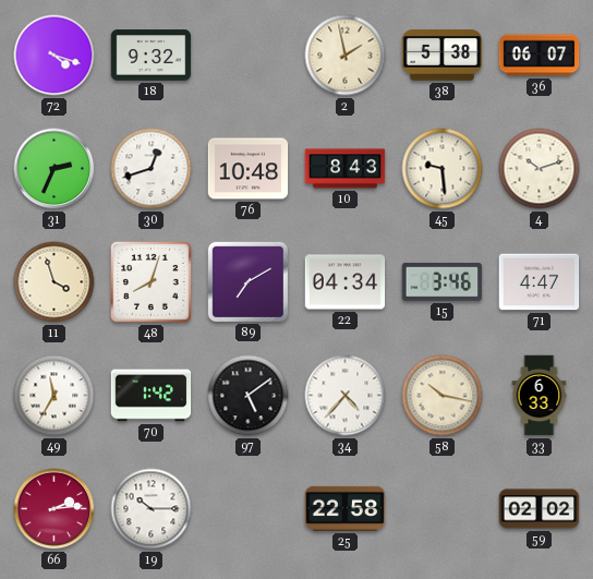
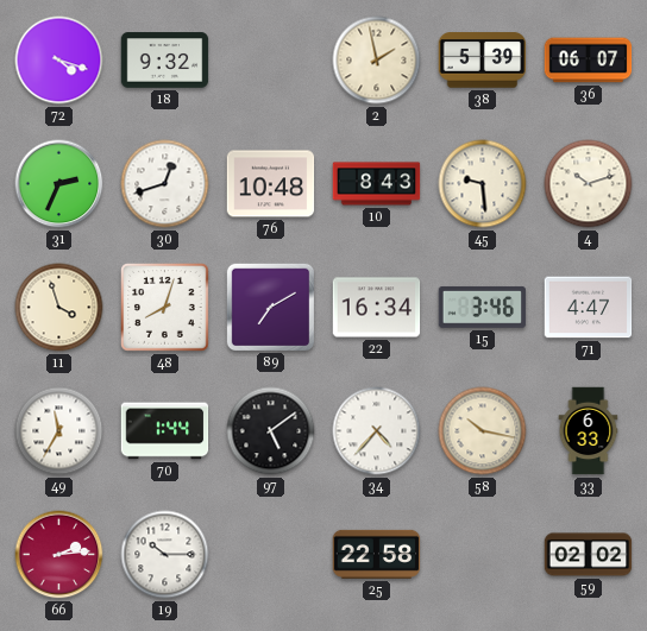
38: 5:38 -> 5:39 (483, 61)
22: 04:34 -> 16:34 (377, 308)
70: 1:42 -> 1:44 (165, 431)
